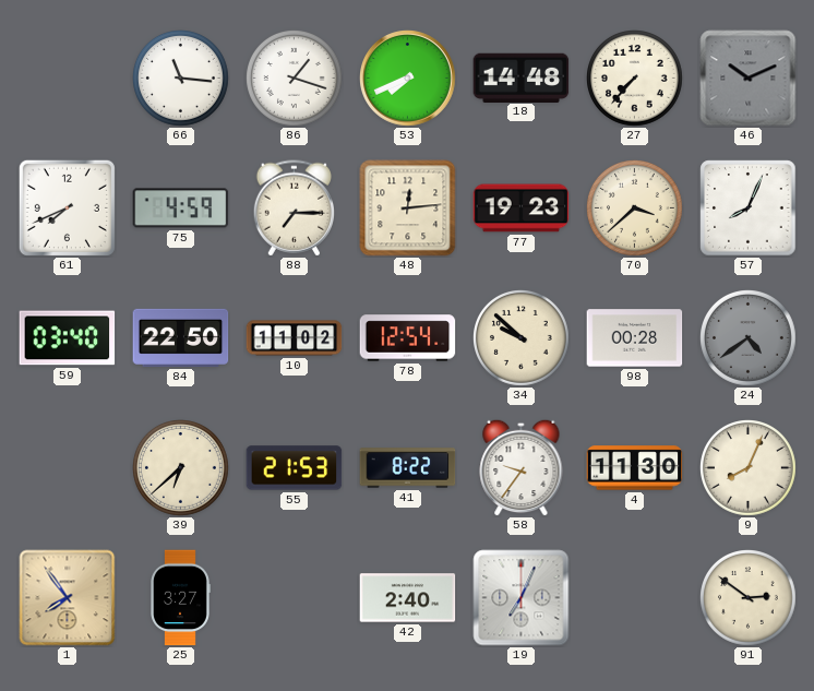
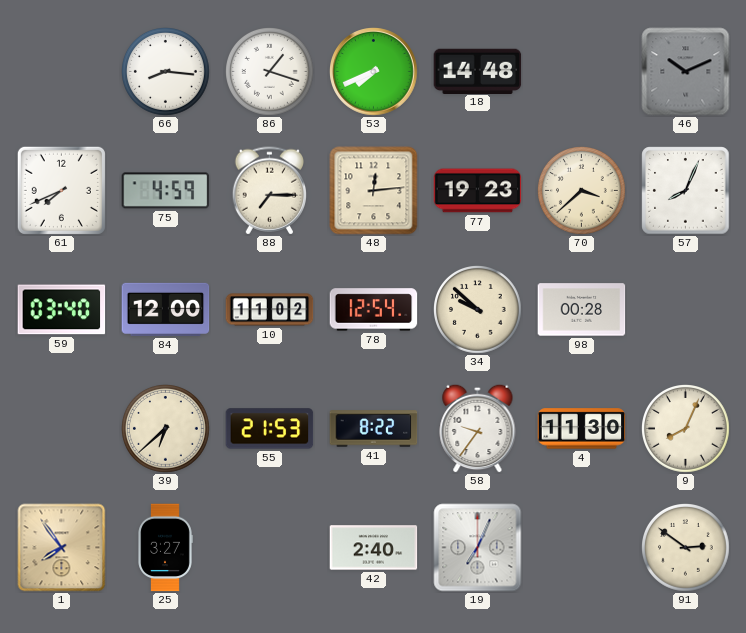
66: 11:16 -> 8:16 (166, 72)
27: 7:37 -> none (635, 79)
84: 22:50 -> 12:00 (166, 309)
24: 4:39 -> none (749, 338)
